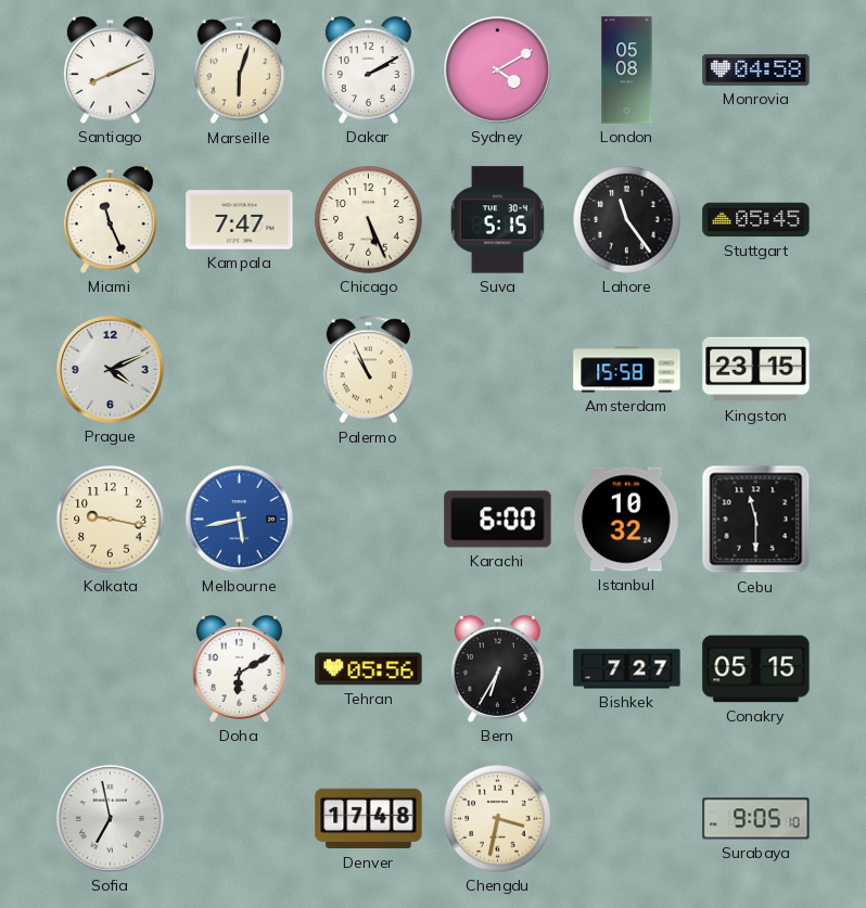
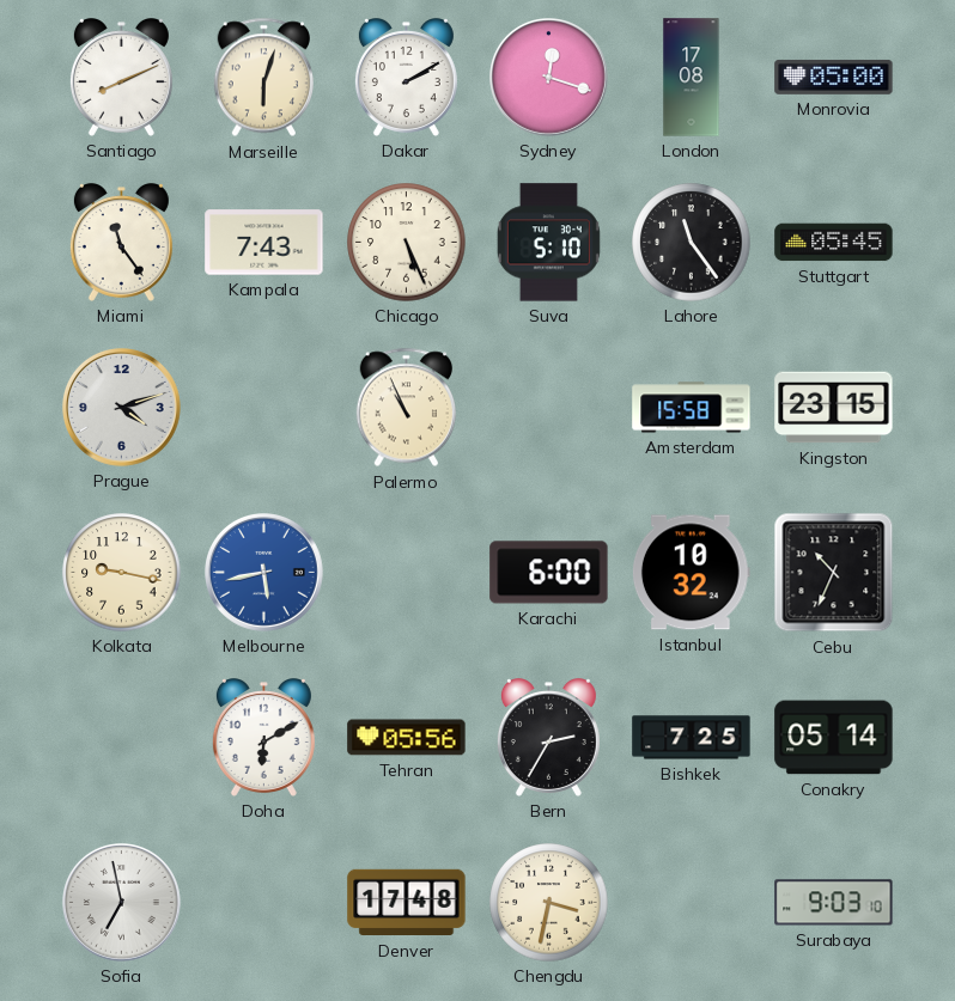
Sydney: 4:10 -> 12:18 (549, 78)
London: 05:08 -> 17:08 (692, 78)
Monrovia: 04:58 -> 05:00 (834, 77)
Miami: 11:26 -> 11:24 (121, 243)
Kampala: 7:47 -> 7:43 (264, 243)
Suva: 5:15 -> 5:10 (548, 243)
Prague: 4:11 -> 4:12 (122, 408)
Cebu: 11:30 -> 10:34 (834, 573)
Bern: 6:35 -> 2:35 (548, 738)
Bishkek: 7:27 -> 7:25 (692, 738)
Conakry: 05:15 -> 05:14 (834, 738)
Surabaya: 9:05 -> 9:03 (834, 903)
